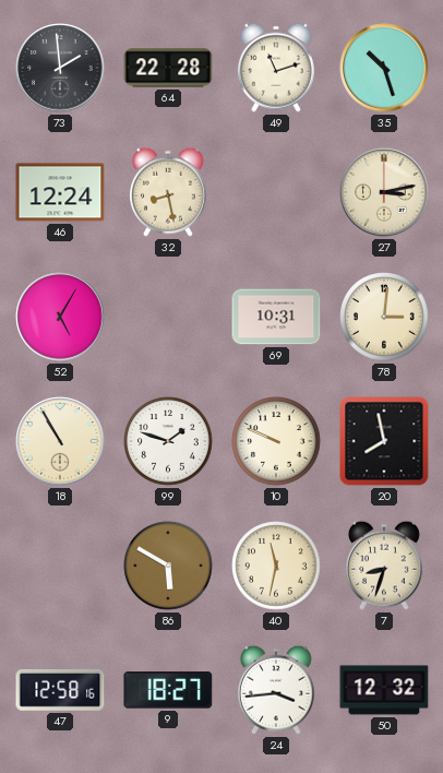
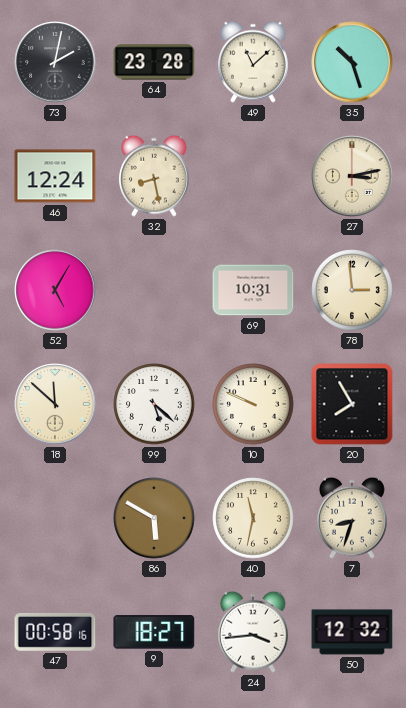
73: 1:59 -> 2:02 (55, 62)
64: 22:28 -> 23:28 (154, 62)
49: 11:12 -> 11:08 (254, 62)
78: 3:01 -> 2:59 (352, 290)
18: 10:55 -> 11:52 (55, 404)
99: 1:48 -> 5:22 (154, 404)
20: 7:58 -> 7:55 (352, 404)
47: 12:58 -> 00:58 (55, 632)
